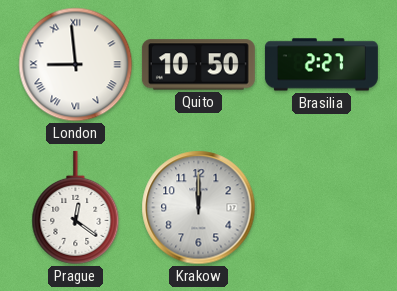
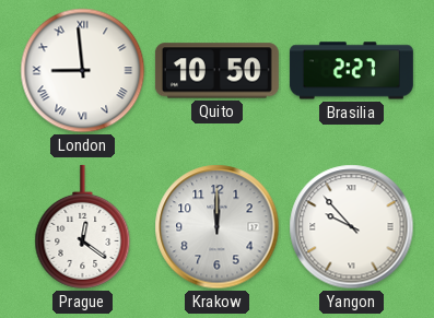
Yangon: none -> 9:53 (352, 227)
